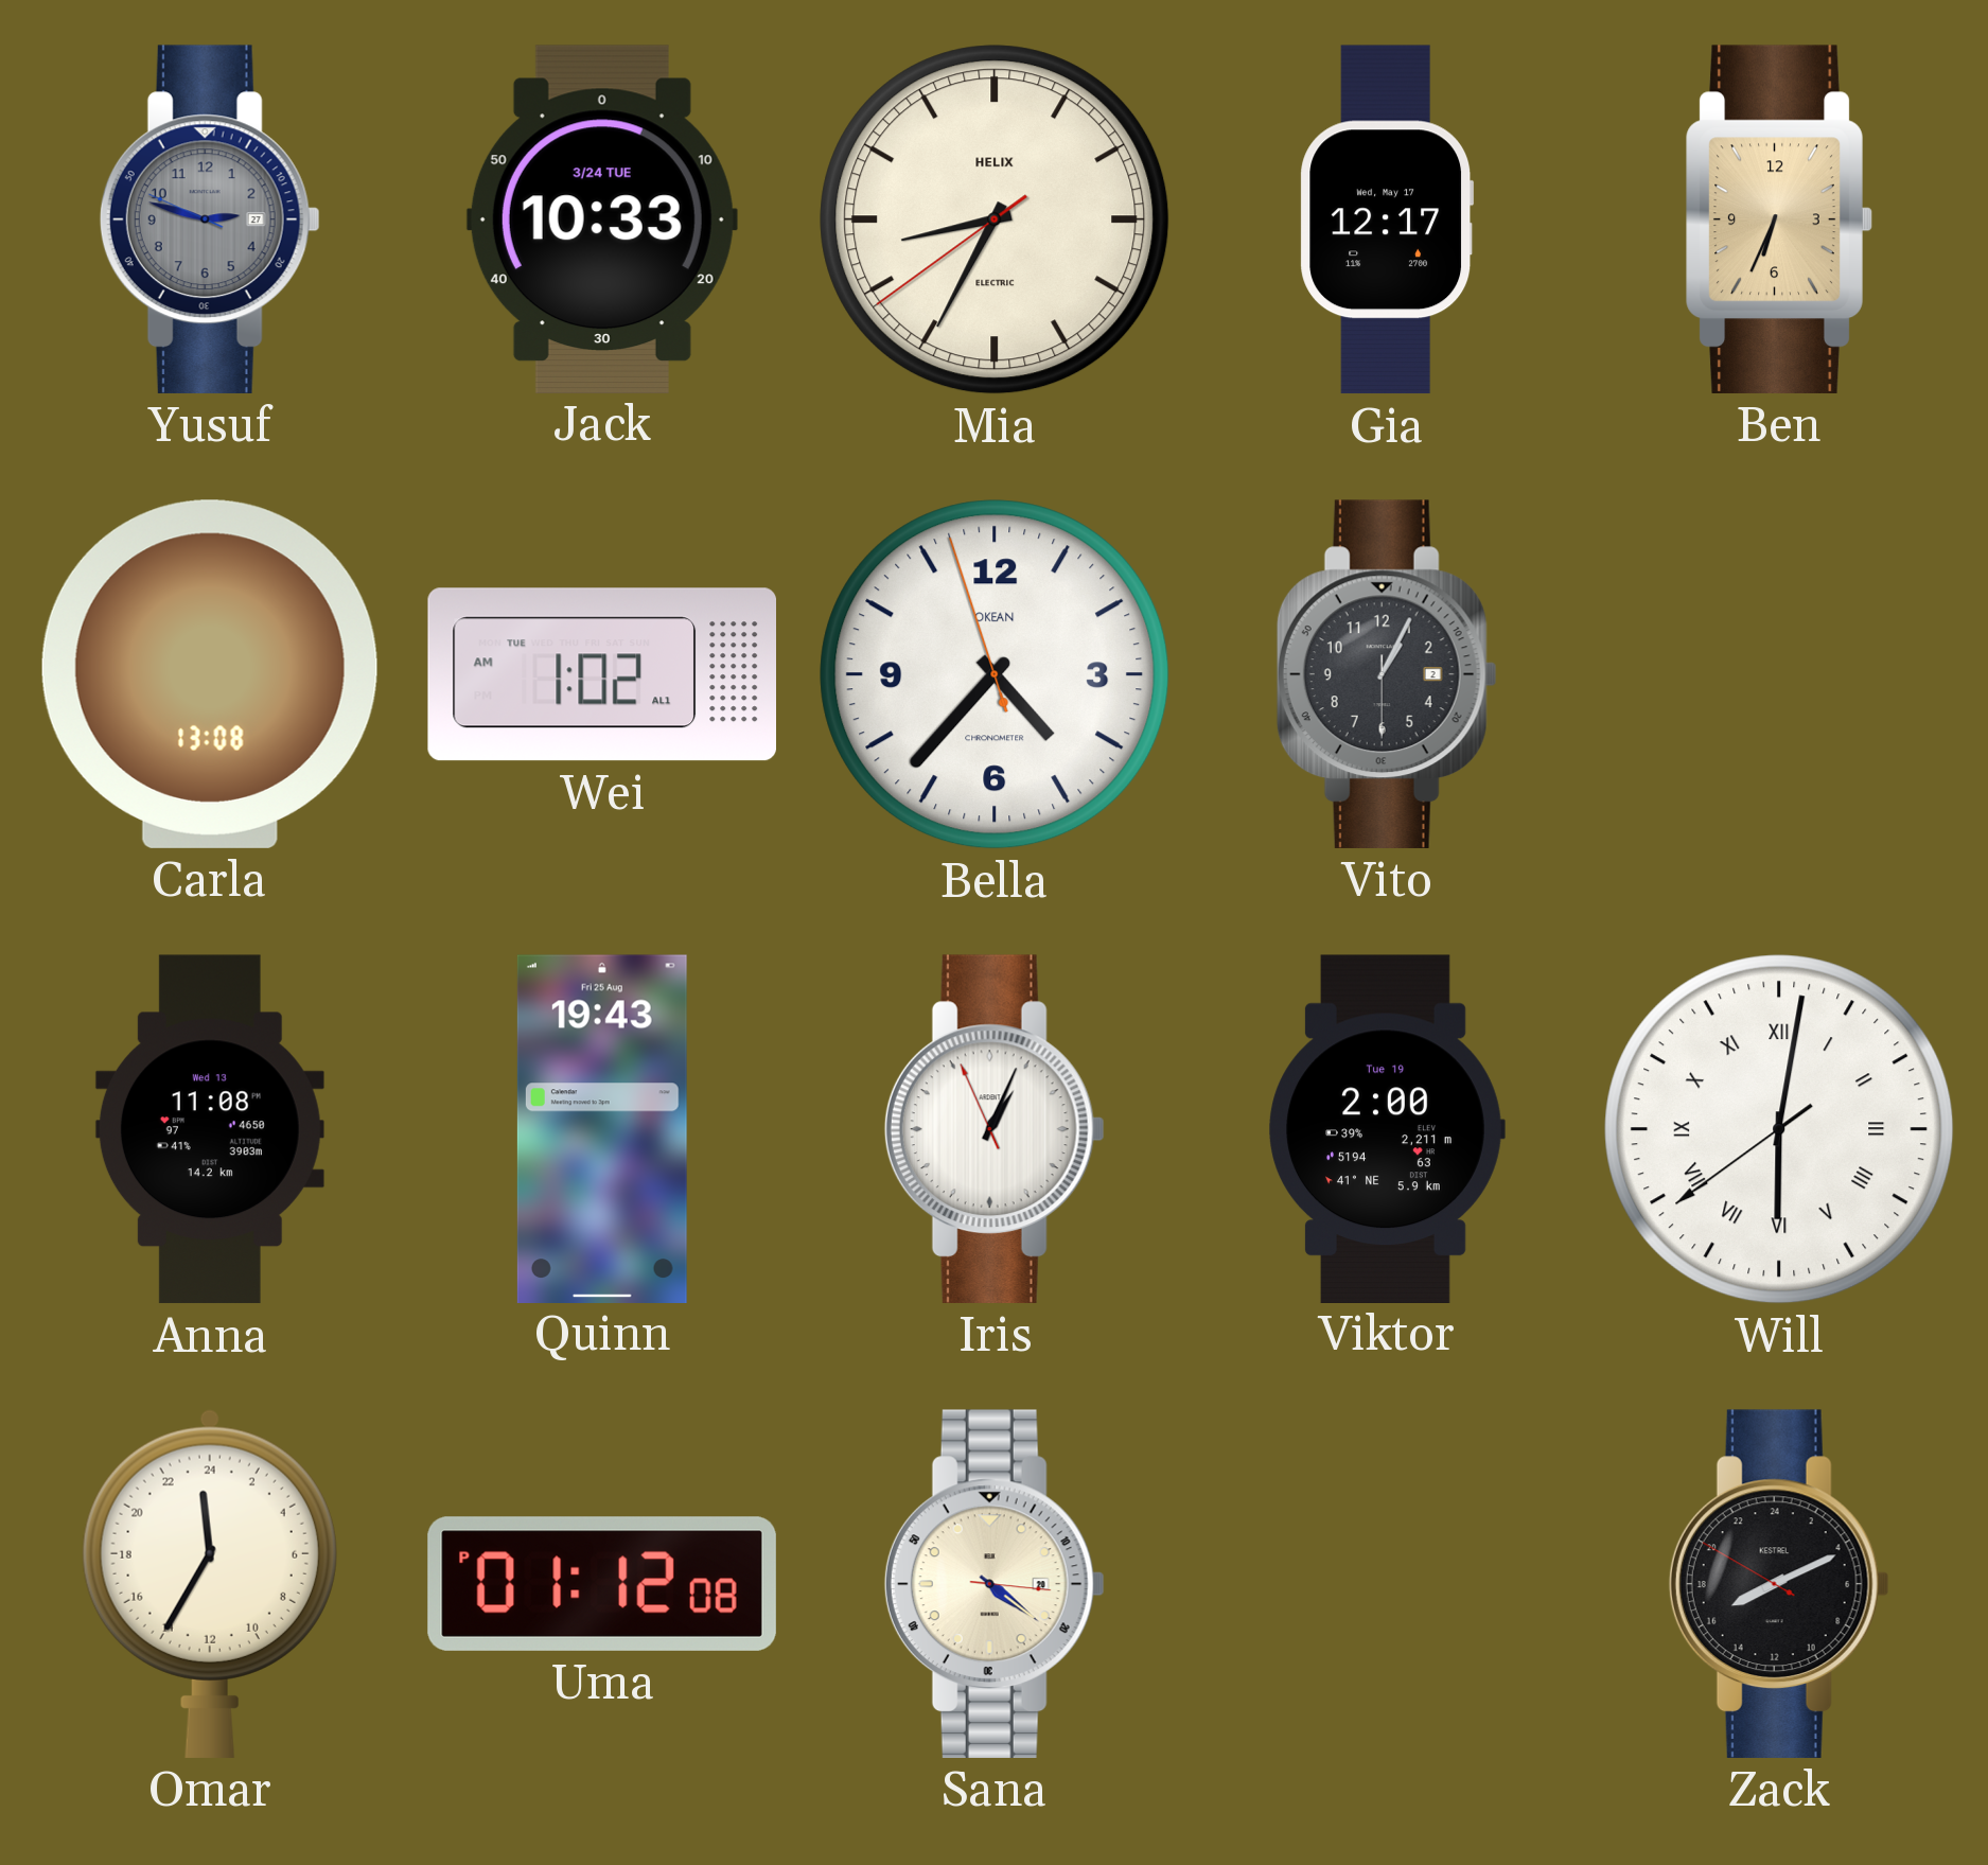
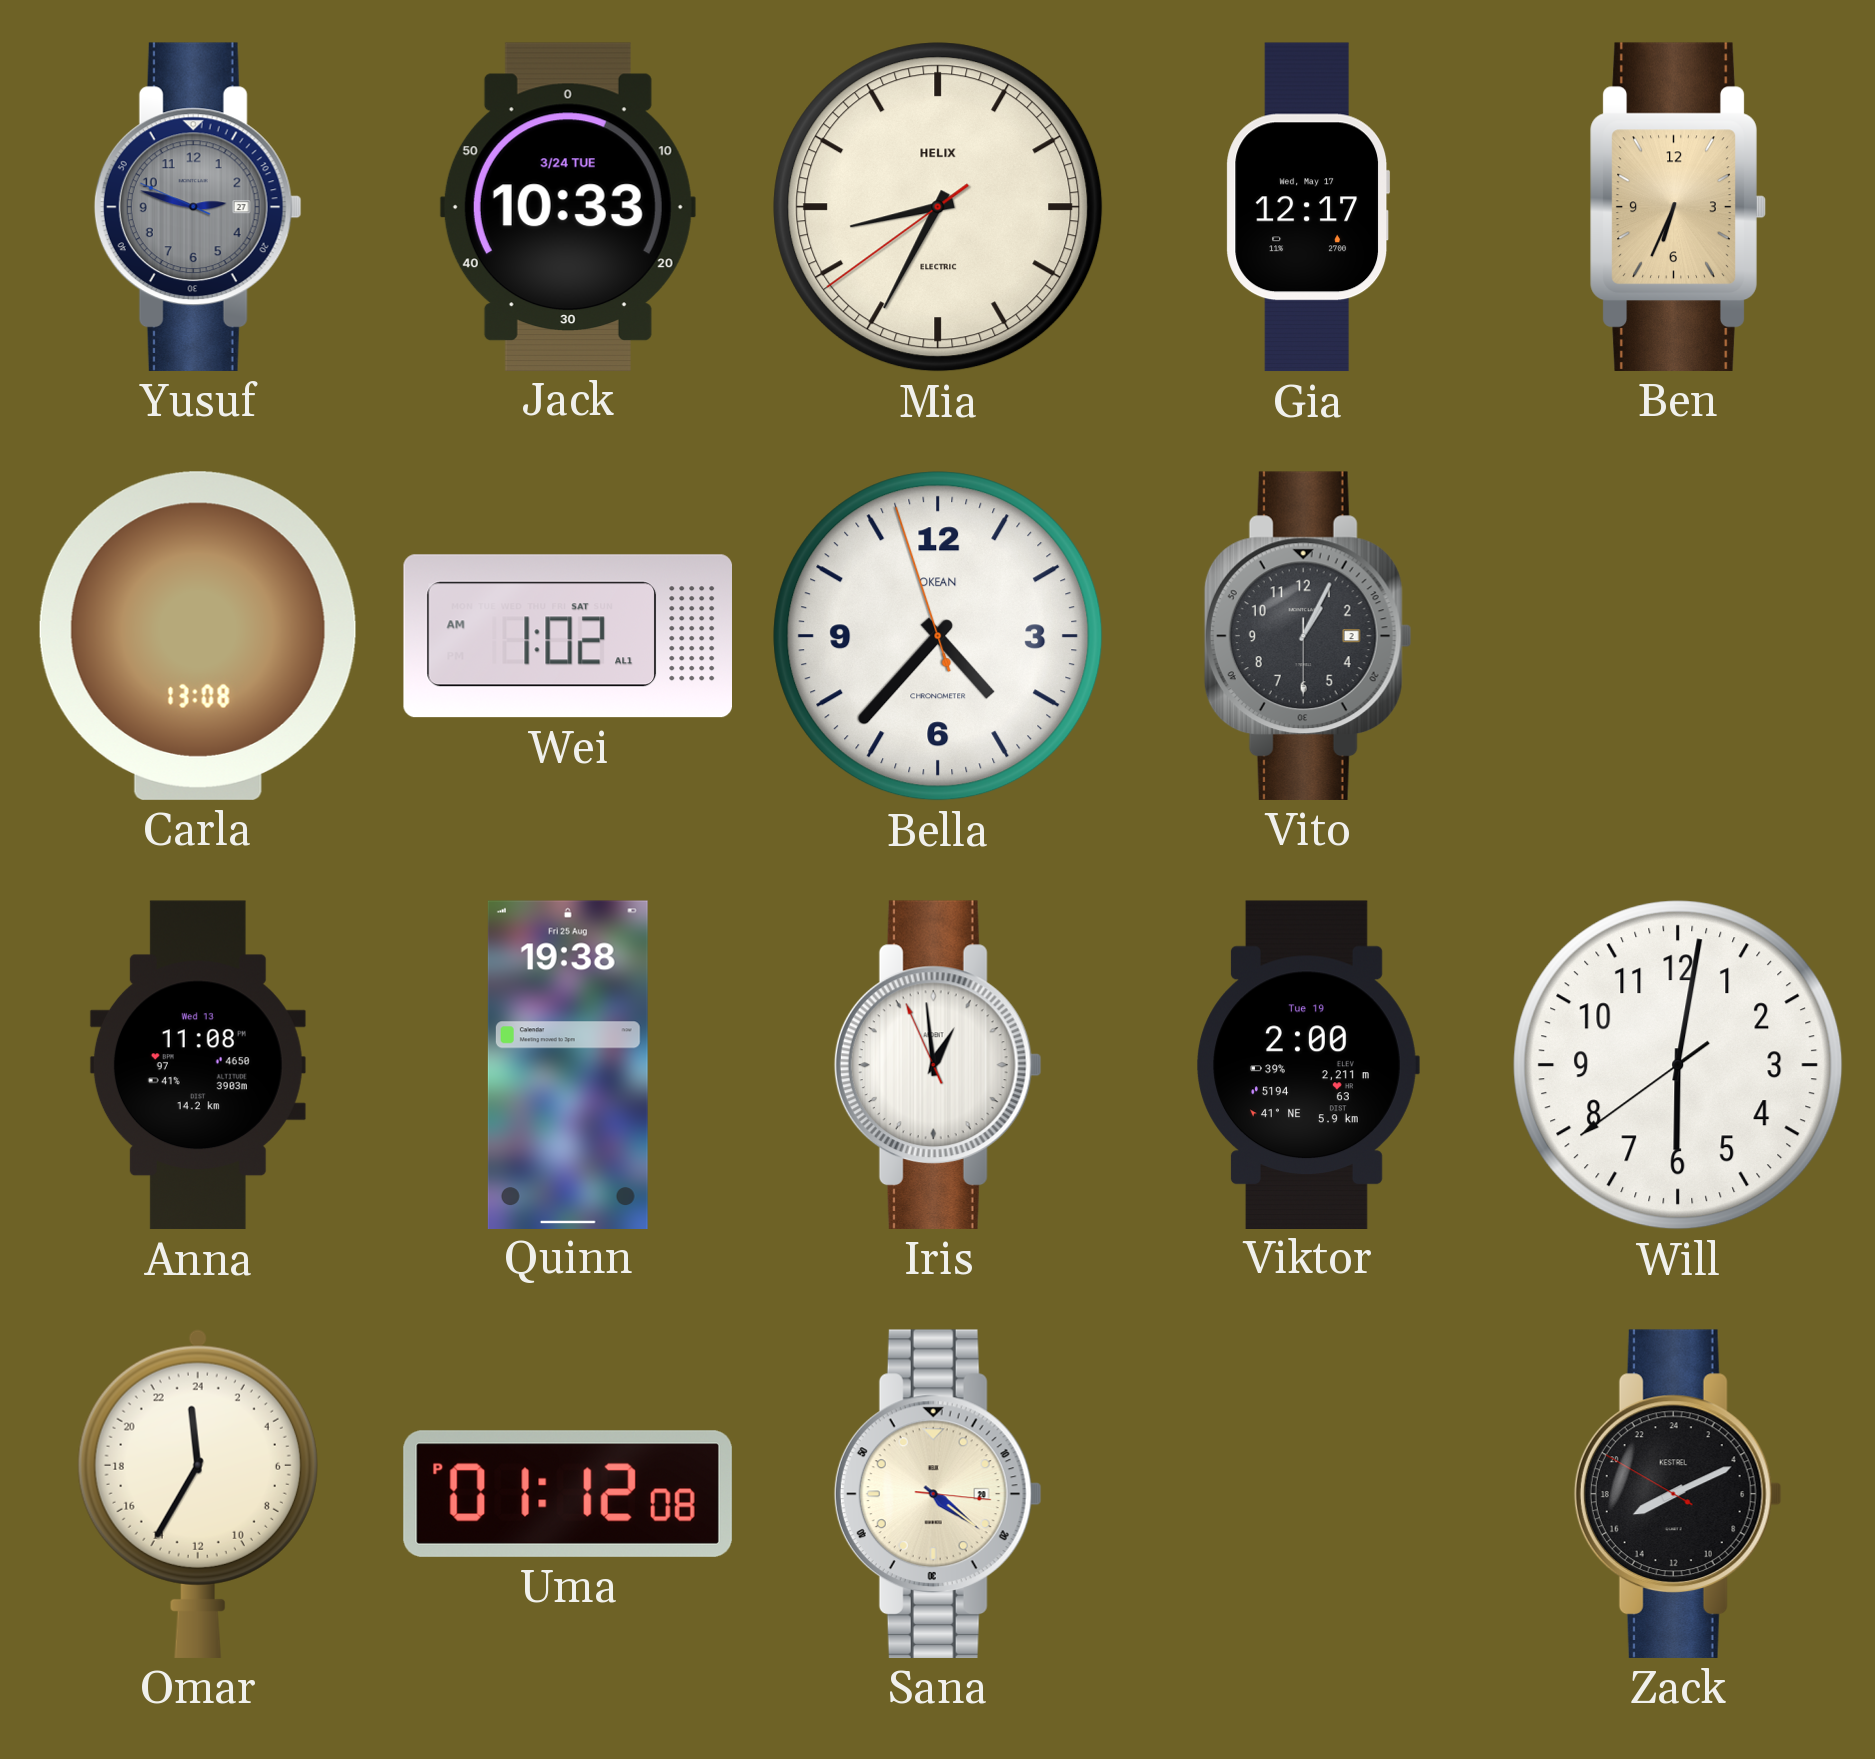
Wei date: TUE -> SAT (567, 636)
Quinn: 19:43 -> 19:38 (568, 1064)
Iris: 1:03 -> 12:58 (938, 1065)
Will numerals: Roman -> Arabic (1678, 1065)
